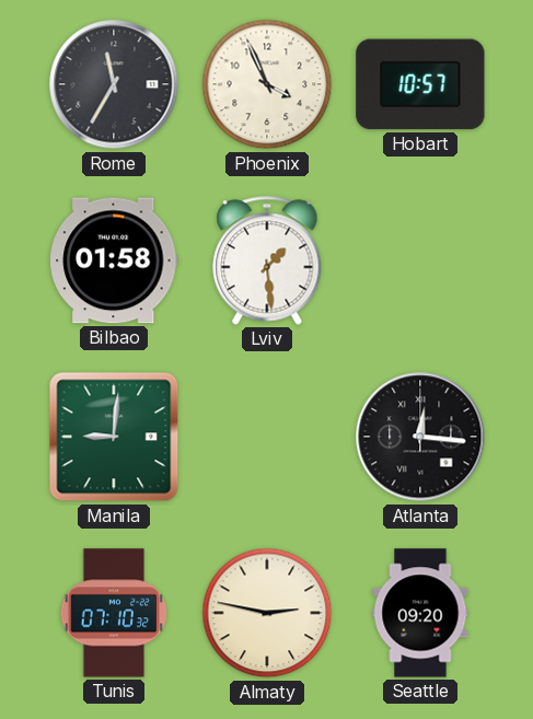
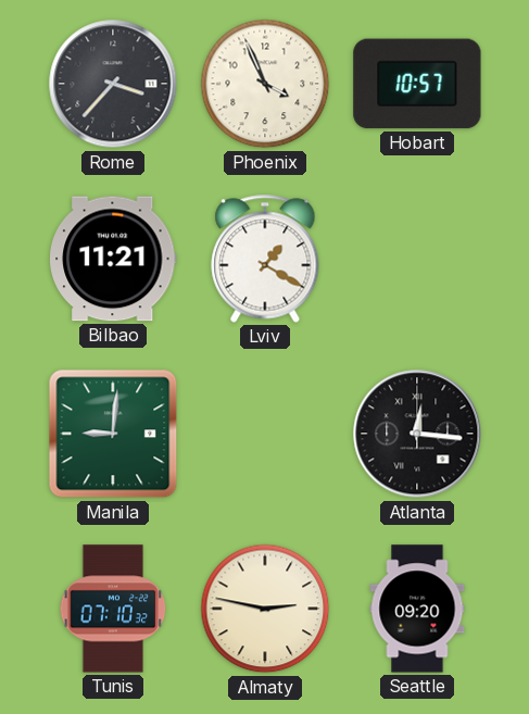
Rome: 11:35 -> 3:37 (113, 84)
Bilbao: 01:58 -> 11:21 (113, 259)
Lviv: 1:29 -> 1:20 (265, 259)
